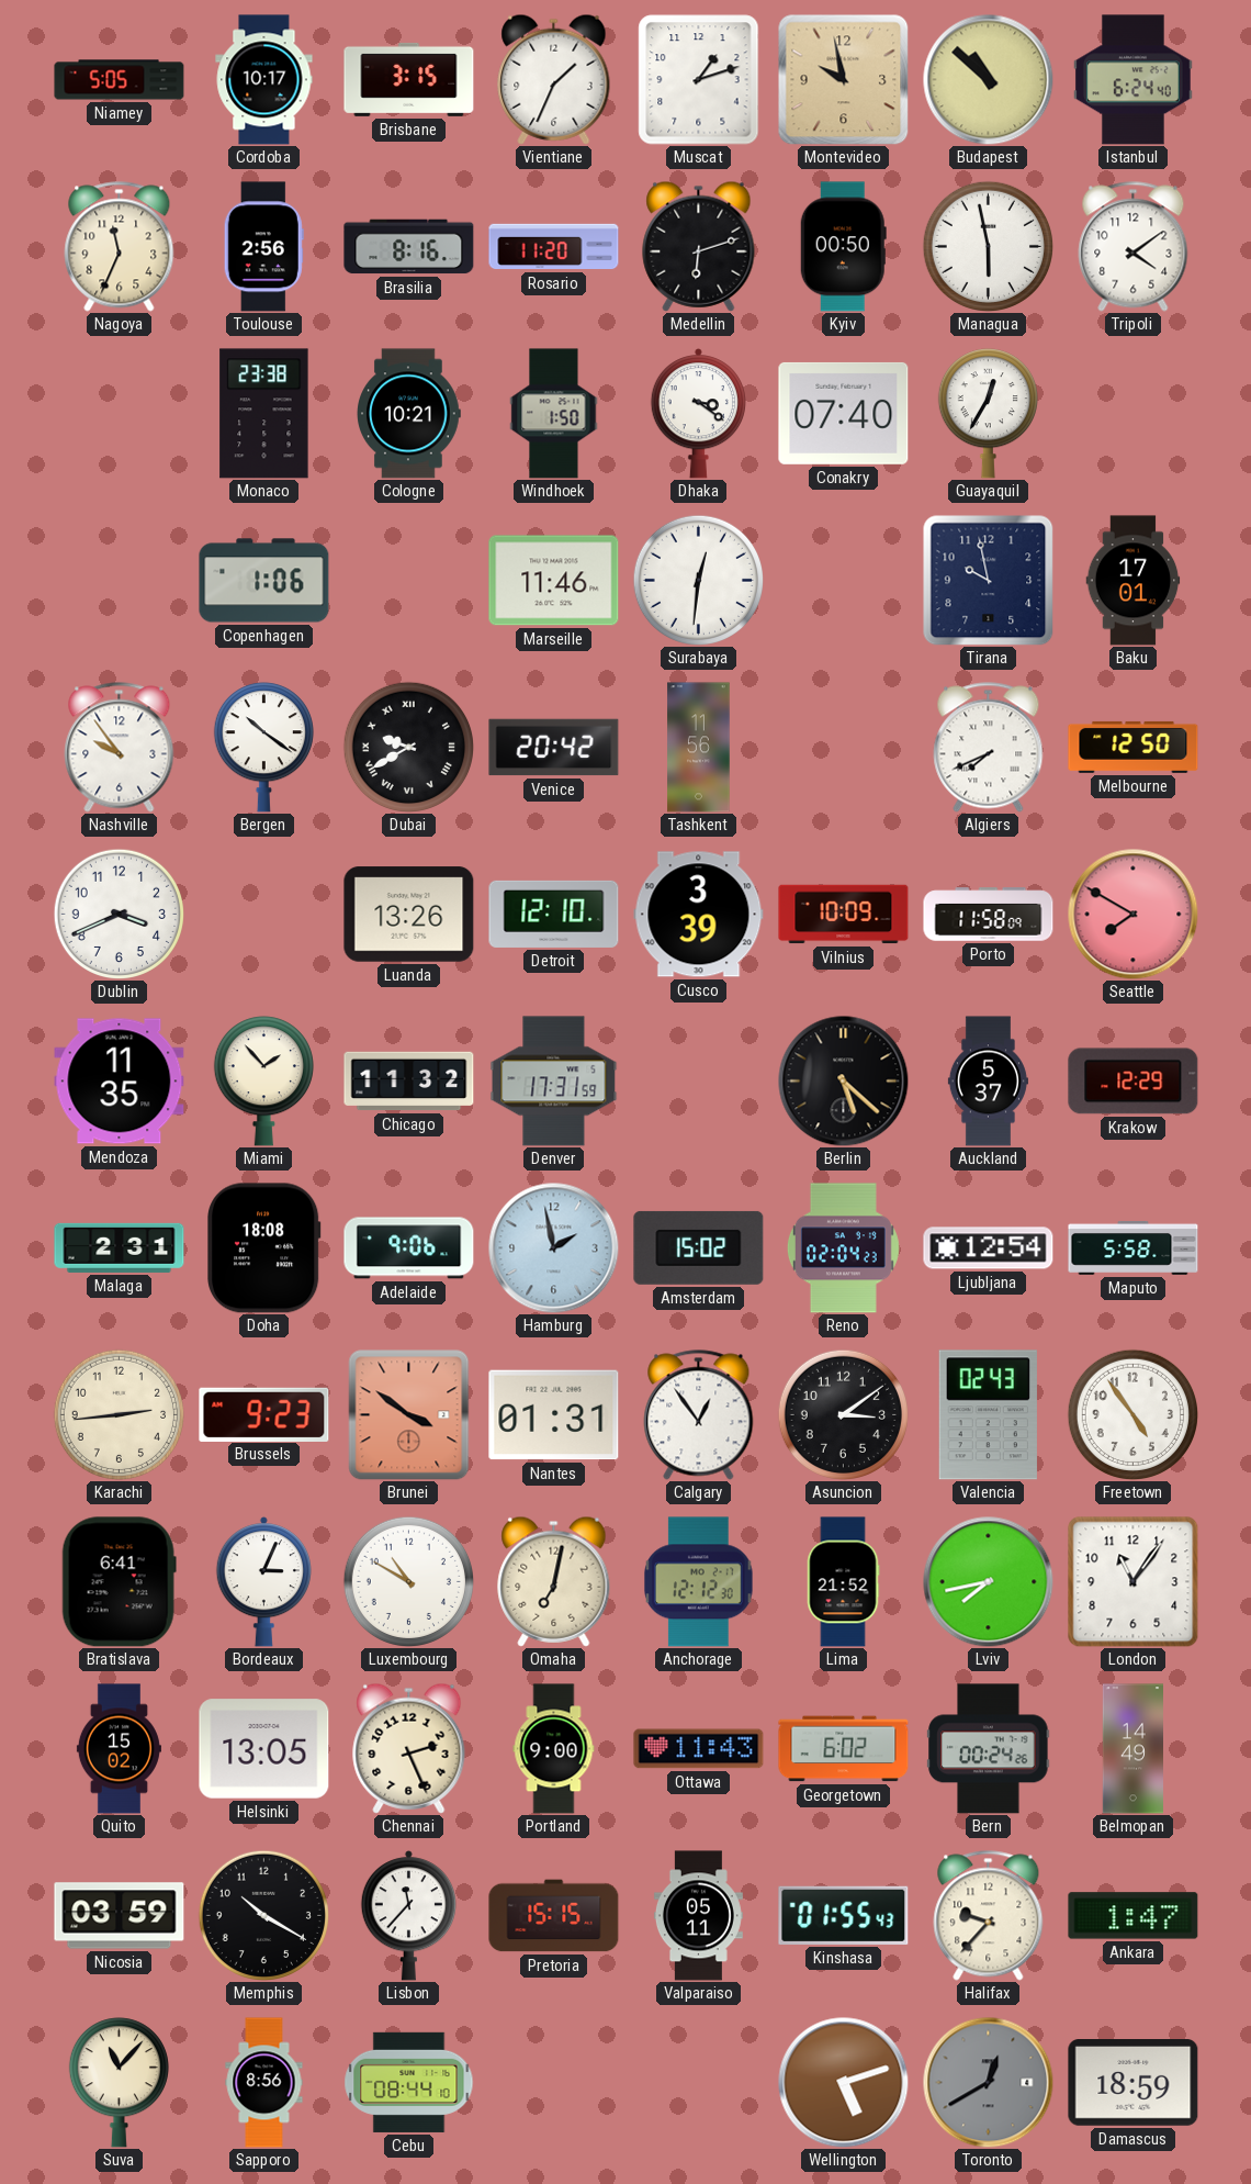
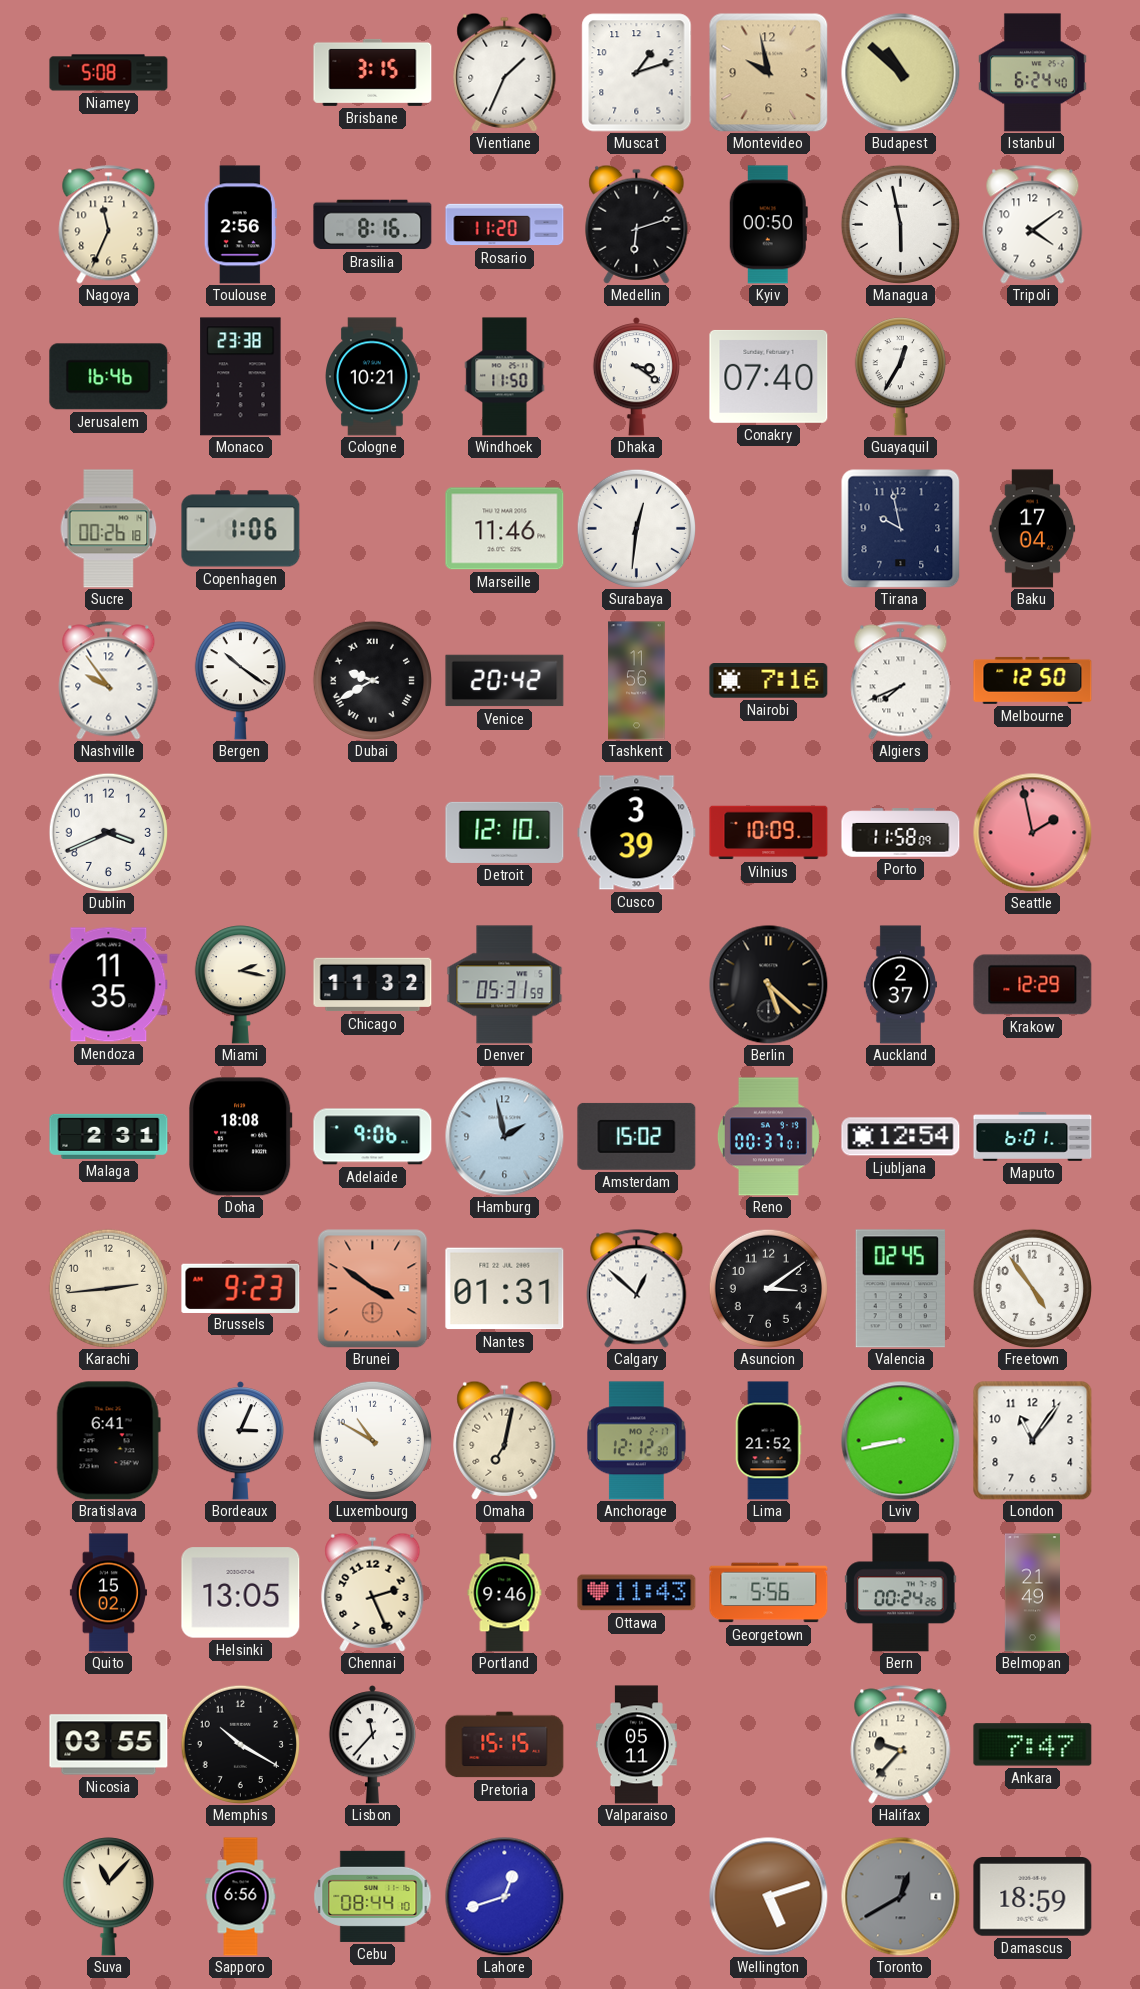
Niamey: 5:05 -> 5:08 (109, 73)
Cordoba: 10:17 -> none (264, 80)
Jerusalem: none -> 16:46 (109, 377)
Windhoek: 1:50 -> 11:50 (505, 377)
Sucre: none -> 00:26 (109, 529)
Baku: 17:01 -> 17:04 (1033, 529)
Nairobi: none -> 7:16 (769, 681)
Luanda: 13:26 -> none (409, 915)
Seattle: 7:50 -> 1:58 (1033, 833)
Miami: 1:53 -> 2:17 (240, 985)
Denver: 17:31 -> 05:31 (505, 985)
Auckland: 5:37 -> 2:37 (900, 985)
Reno: 02:04 -> 00:37 (768, 1137)
Maputo: 5:58 -> 6:01 (1033, 1137)
Calgary: 12:54 -> 12:52 (637, 1289)
Valencia: 02:43 -> 02:45 (900, 1289)
Lviv: 7:43 -> 8:43 (901, 1441)
Portland: 9:00 -> 9:46 (505, 1593)
Georgetown: 6:02 -> 5:56 (769, 1593)
Belmopan: 14:49 -> 21:49 (1032, 1593)
Nicosia: 03:59 -> 03:55 (109, 1745)
Kinshasa: 01:55 -> none (844, 1915)
Ankara: 1:47 -> 7:47 (1033, 1745)
Sapporo: 8:56 -> 6:56 (241, 1897)
Lahore: none -> 12:42 (505, 1897)
